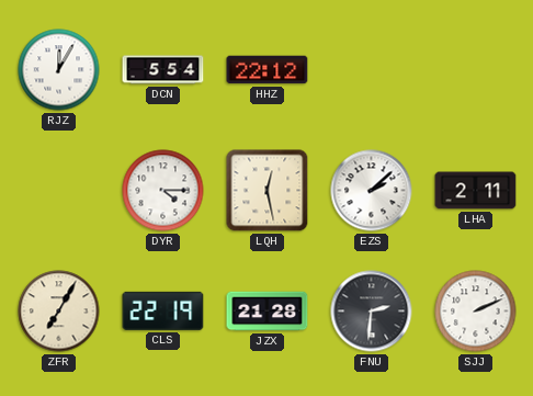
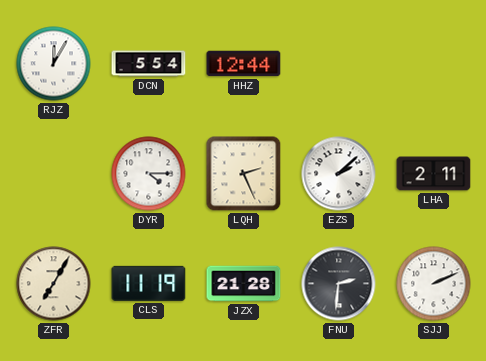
HHZ: 22:12 -> 12:44 (244, 64)
LQH: 12:28 -> 2:26 (244, 174)
CLS: 22:19 -> 11:19 (149, 283)
